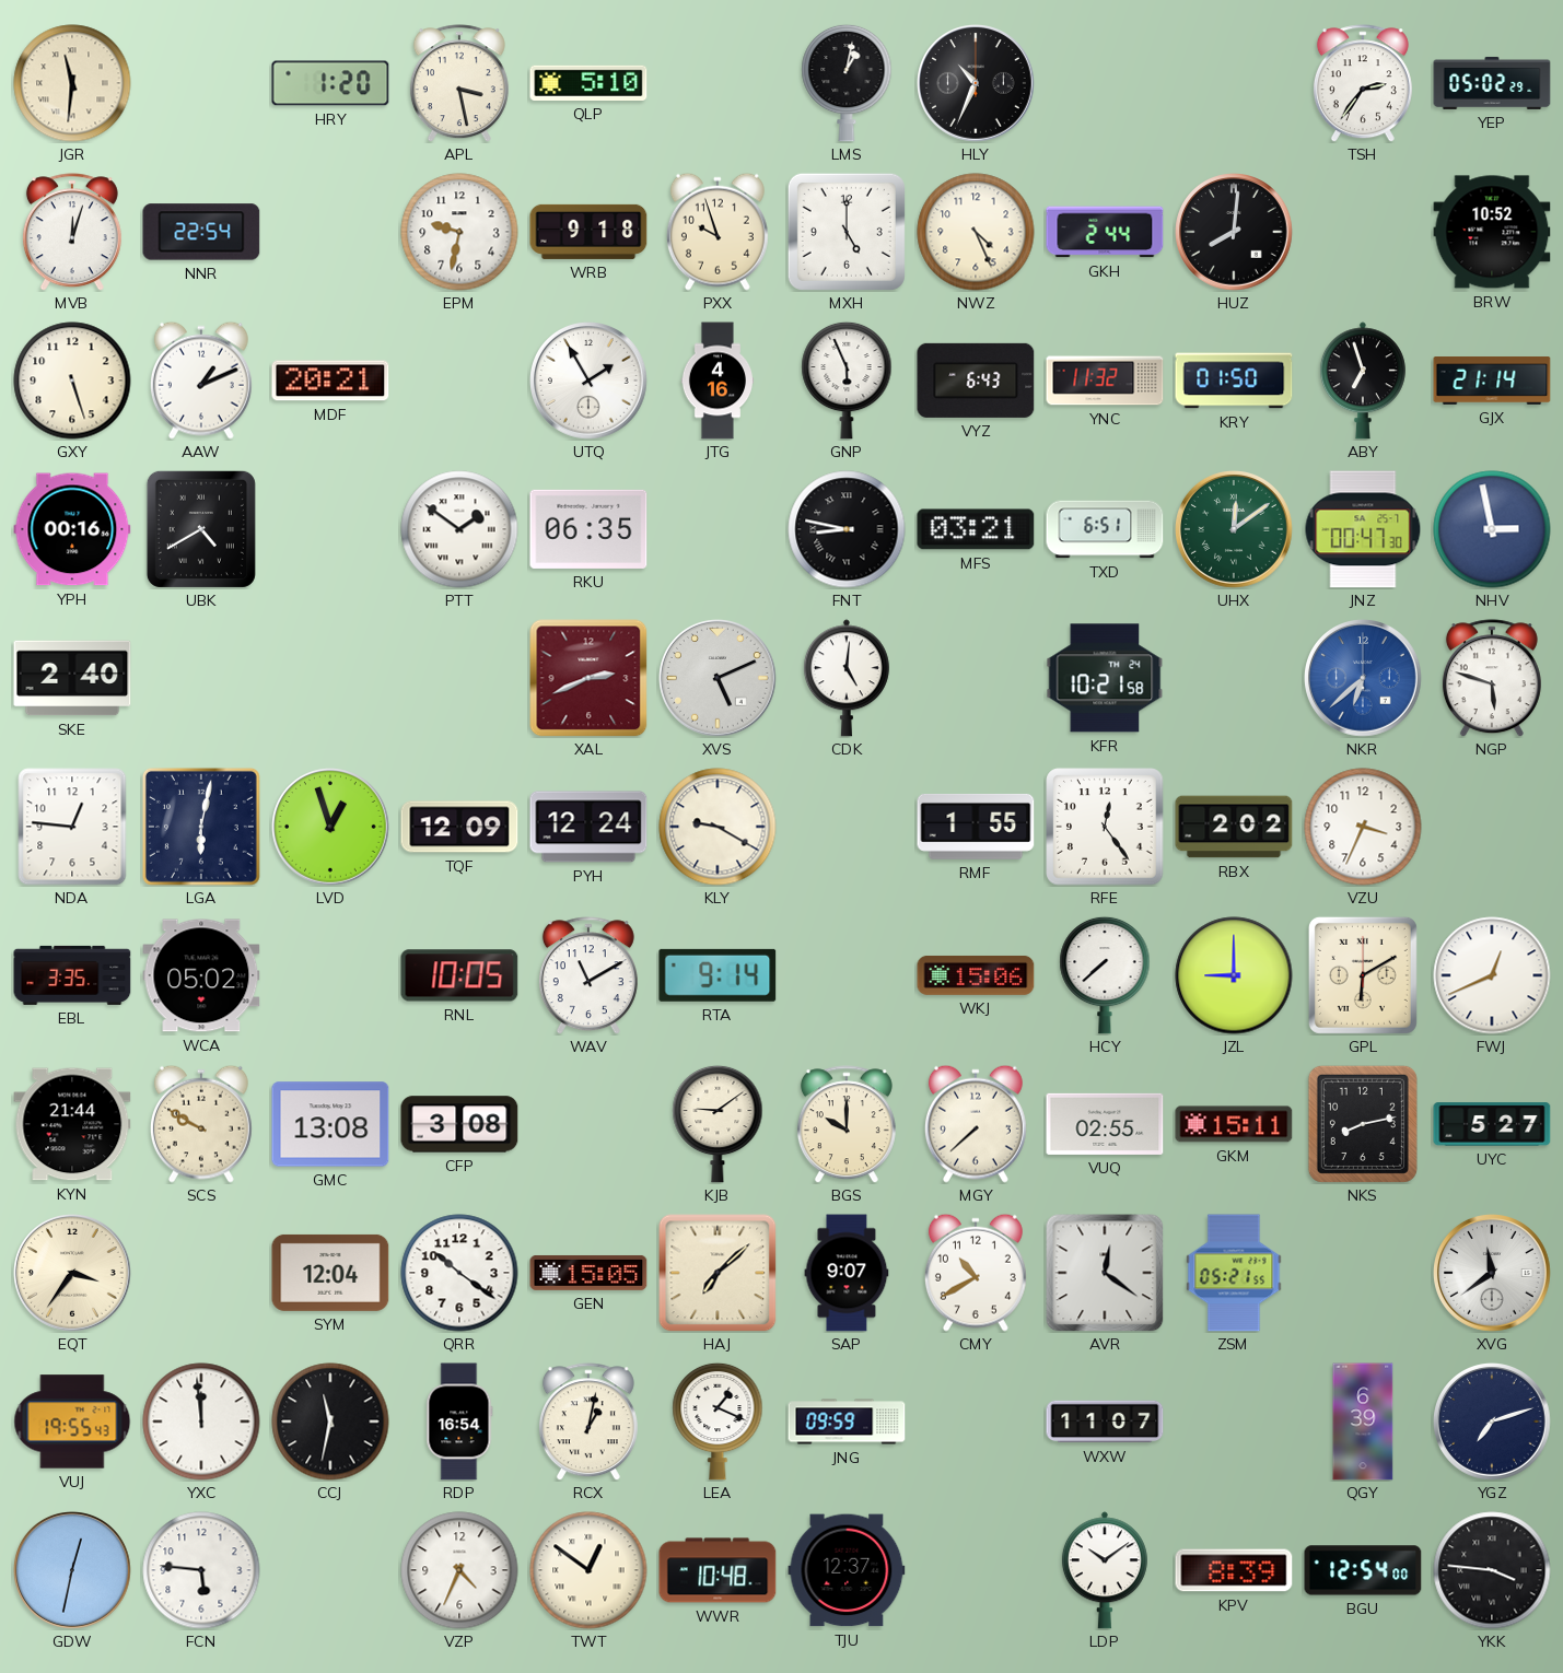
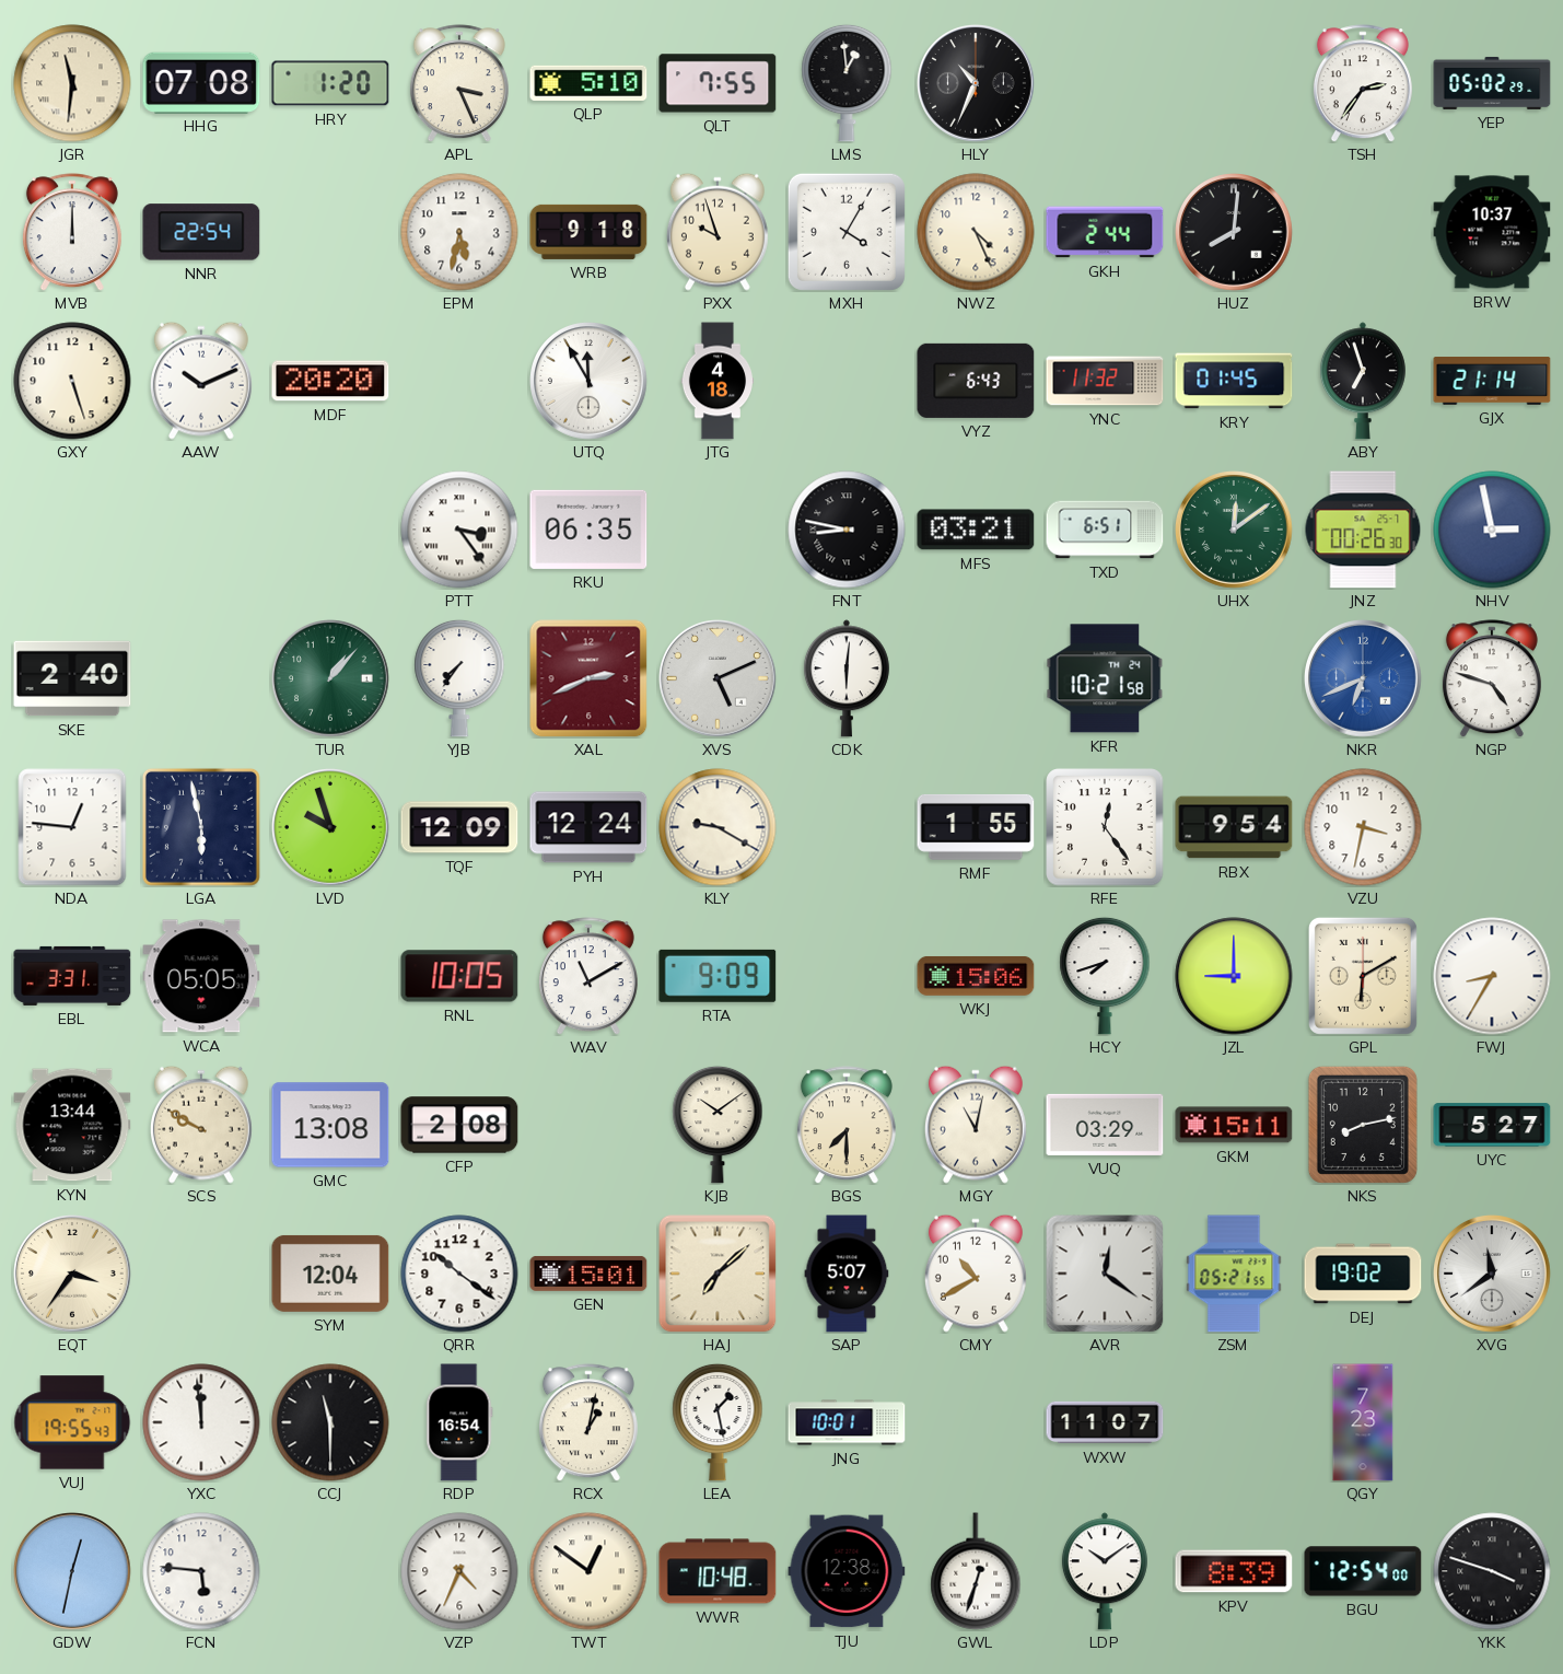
HHG: none -> 07:08 (201, 82)
APL: 3:28 -> 3:26 (459, 83)
QLT: none -> 7:55 (718, 83)
LMS: 1:02 -> 12:59 (847, 83)
MVB: 12:03 -> 12:00 (72, 232)
EPM: 9:32 -> 5:32 (459, 232)
MXH: 5:00 -> 4:05 (847, 232)
BRW: 10:52 -> 10:37 (1492, 232)
AAW: 1:11 -> 10:11 (201, 381)
MDF: 20:21 -> 20:20 (330, 381)
UTQ: 1:55 -> 11:55 (590, 382)
JTG: 4:16 -> 4:18 (716, 381)
GNP: 5:56 -> none (847, 381)
KRY: 01:50 -> 01:45 (1234, 381)
YPH: 00:16 -> none (72, 529)
UBK: 4:40 -> none (201, 529)
PTT: 1:51 -> 3:24 (459, 530)
JNZ: 00:47 -> 00:26 (1363, 530)
TUR: none -> 1:07 (331, 679)
YJB: none -> 7:36 (459, 678)
CDK: 5:01 -> 6:01 (847, 678)
NKR: 6:38 -> 6:41 (1364, 679)
NGP: 5:48 -> 4:48 (1492, 678)
LGA: 6:02 -> 5:58 (201, 827)
LVD: 12:57 -> 9:57 (331, 828)
RBX: 2:02 -> 9:54 (1234, 827)
VZU: 3:34 -> 3:32 (1363, 827)
EBL: 3:35 -> 3:31 (72, 976)
WCA: 05:02 -> 05:05 (201, 976)
RTA: 9:14 -> 9:09 (718, 976)
HCY: 7:38 -> 7:42 (1105, 976)
FWJ: 12:41 -> 8:35 (1492, 976)
KYN: 21:44 -> 13:44 (72, 1125)
CFP: 3:08 -> 2:08 (459, 1125)
KJB: 9:09 -> 10:09 (718, 1125)
BGS: 10:00 -> 7:30 (847, 1125)
MGY: 7:38 -> 11:02 (976, 1125)
VUQ: 02:55 -> 03:29 (1105, 1125)
GEN: 15:05 -> 15:01 (588, 1274)
SAP: 9:07 -> 5:07 (847, 1274)
DEJ: none -> 19:02 (1363, 1274)
CCJ: 11:32 -> 11:30 (330, 1422)
LEA: 1:19 -> 1:28 (718, 1422)
JNG: 09:59 -> 10:01 (847, 1422)
QGY: 6:39 -> 7:23 (1363, 1422)
YGZ: 7:12 -> none (1493, 1423)
TJU: 12:37 -> 12:38 (847, 1571)
GWL: none -> 12:33 (976, 1571)
YKK: 3:46 -> 3:48 (1492, 1571)
